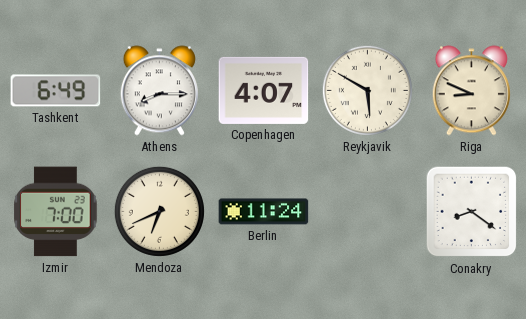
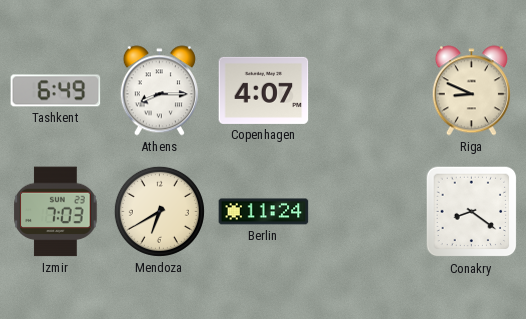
Reykjavik: 5:50 -> none (367, 90)
Izmir: 7:00 -> 7:03 (56, 212)
Mendoza: 6:41 -> 6:40 (159, 211)
